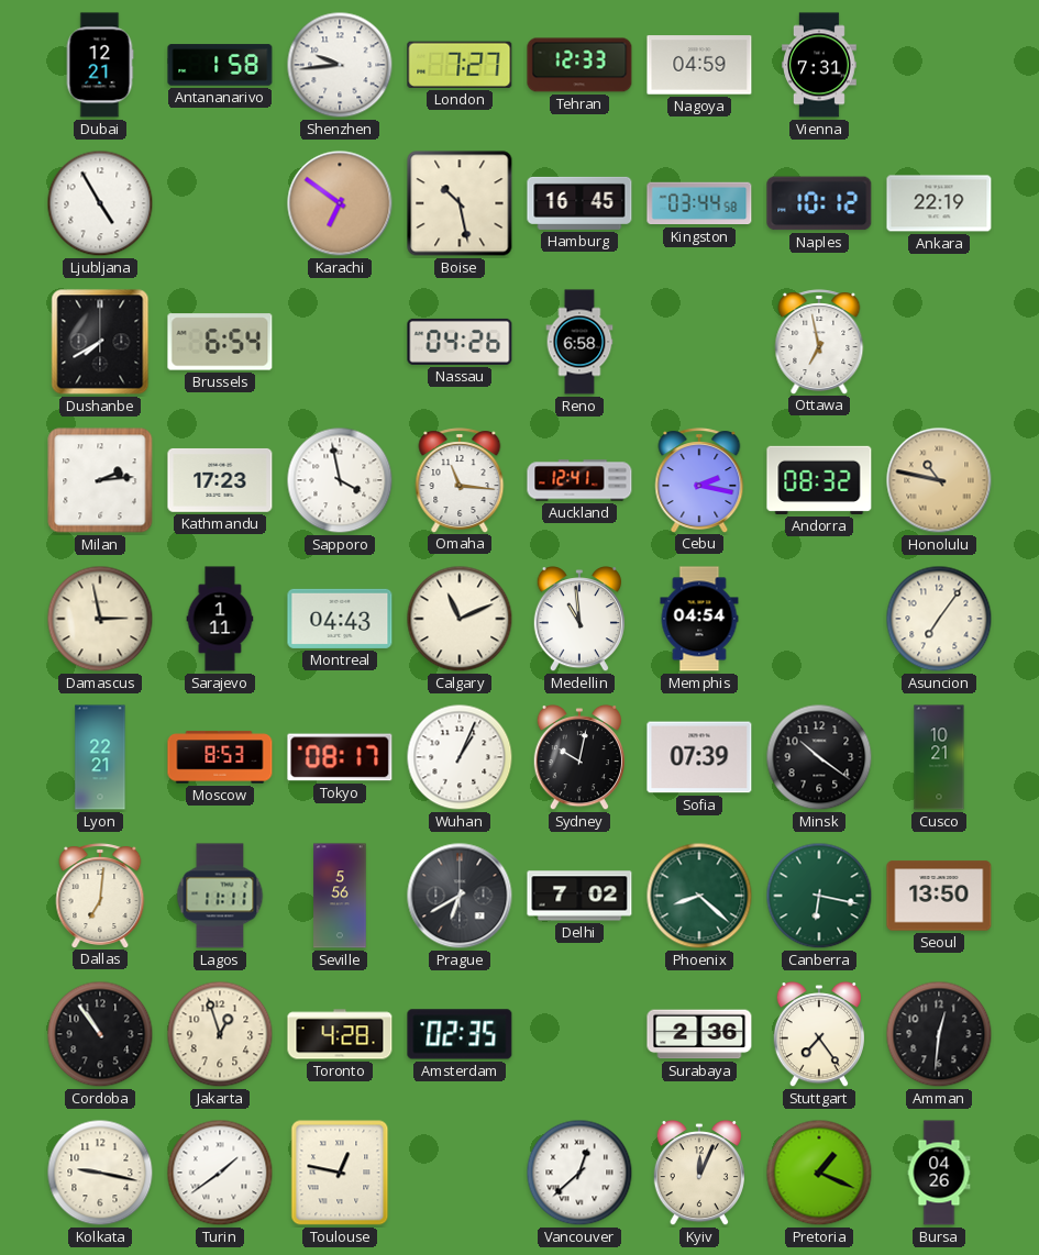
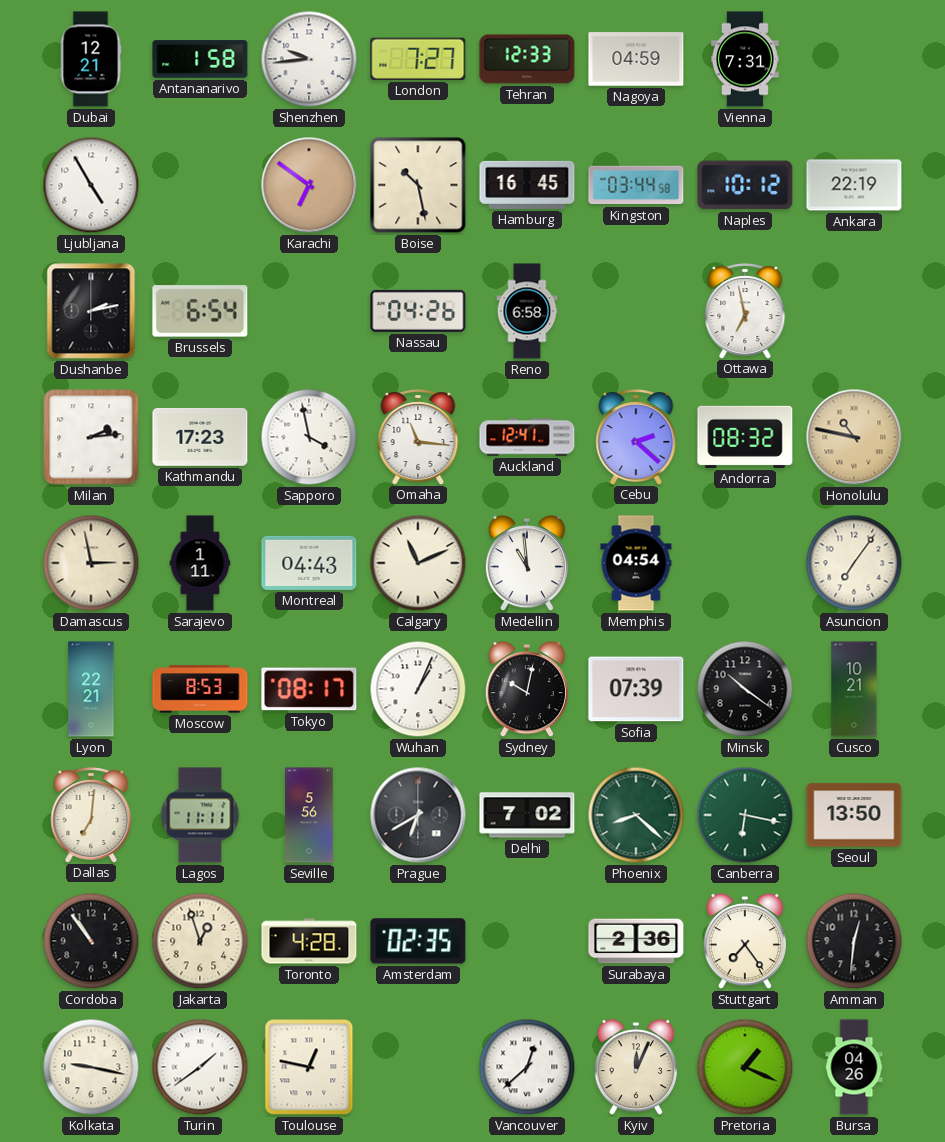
Dushanbe: 7:40 -> 2:13 (91, 311)
Cebu: 2:17 -> 2:22 (636, 437)
